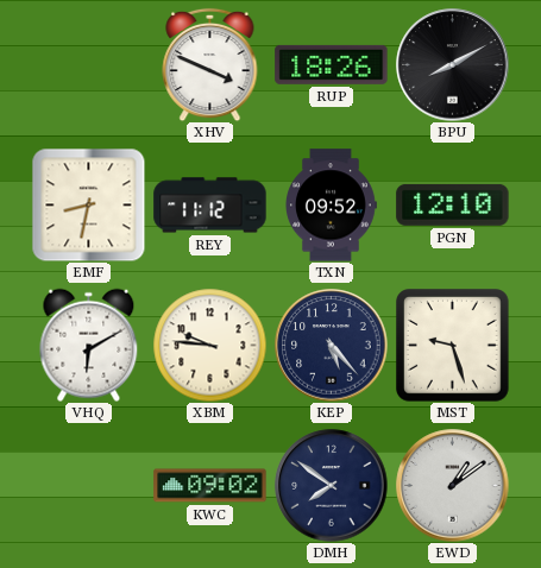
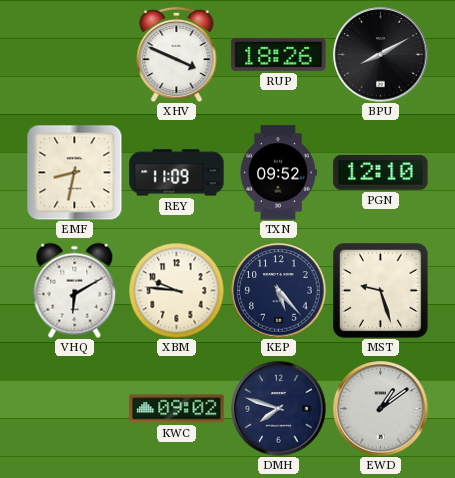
REY: 11:12 -> 11:09 (177, 173)
DMH: 7:51 -> 7:48 (279, 409)
